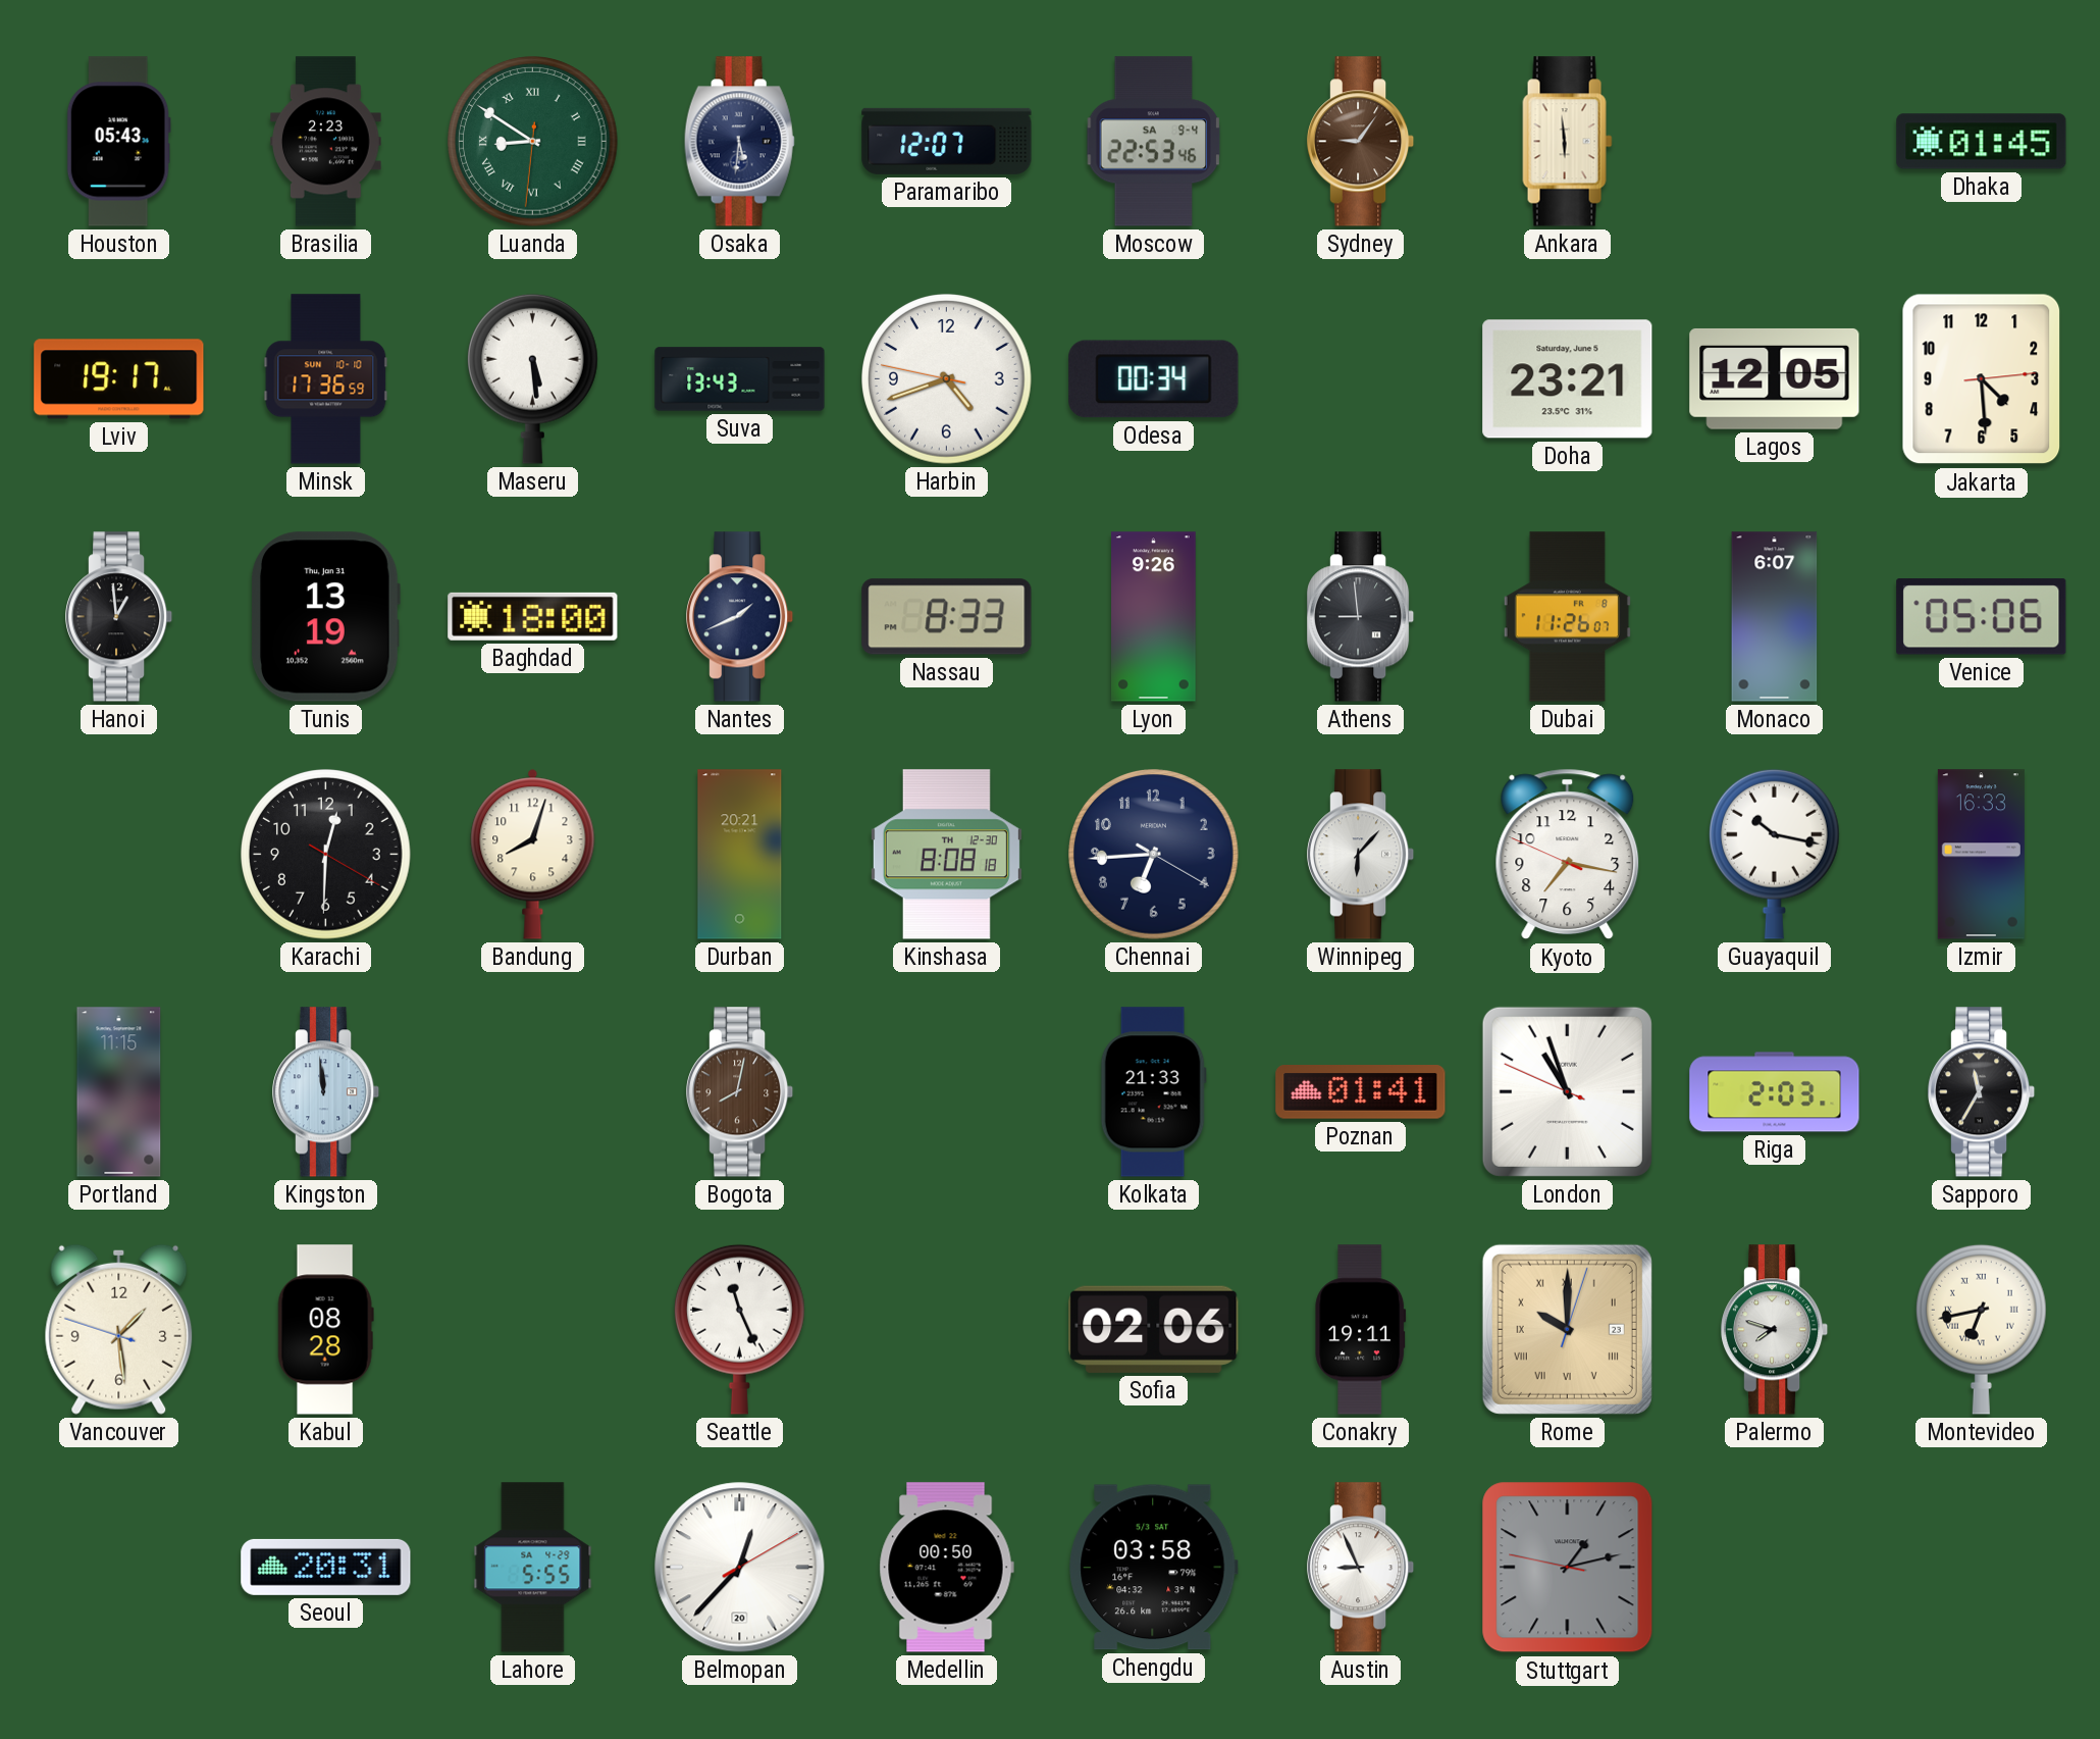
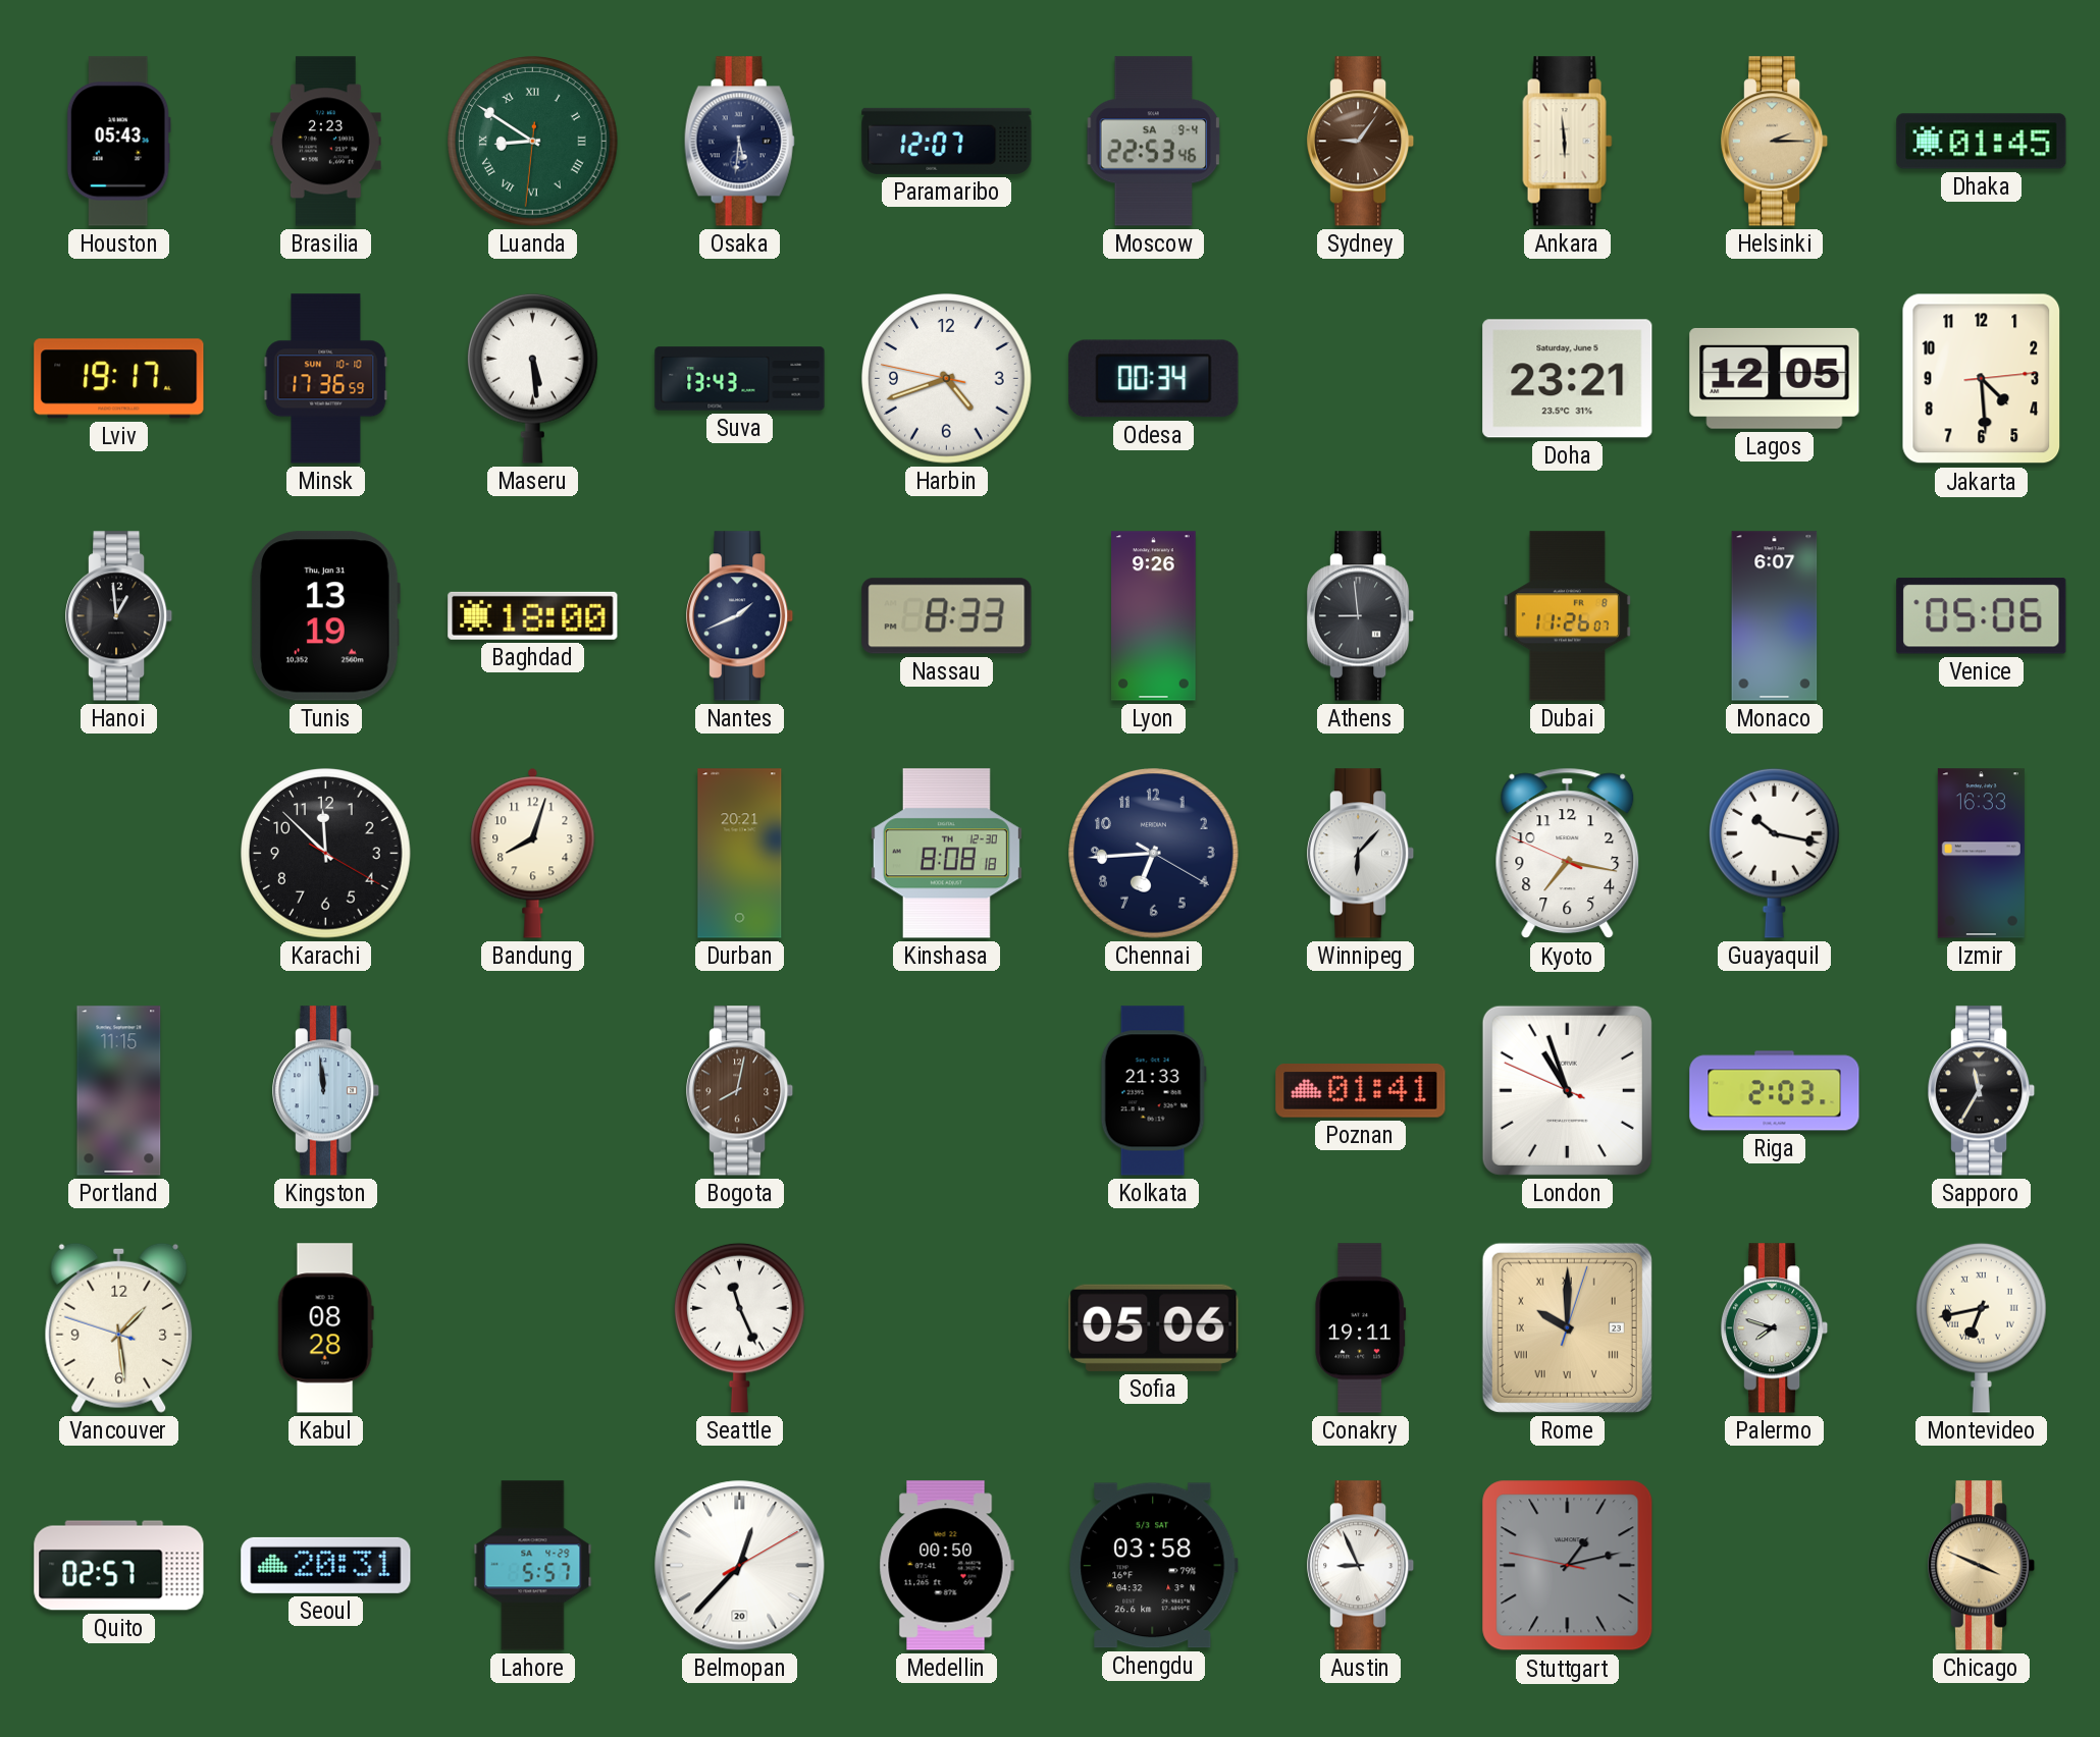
Helsinki: none -> 2:15 (1776, 142)
Karachi: 12:30 -> 11:52 (326, 854)
Sofia: 02:06 -> 05:06 (1154, 1327)
Quito: none -> 02:57 (119, 1566)
Lahore: 5:55 -> 5:57 (533, 1566)
Chicago: none -> 3:49 (1983, 1566)
